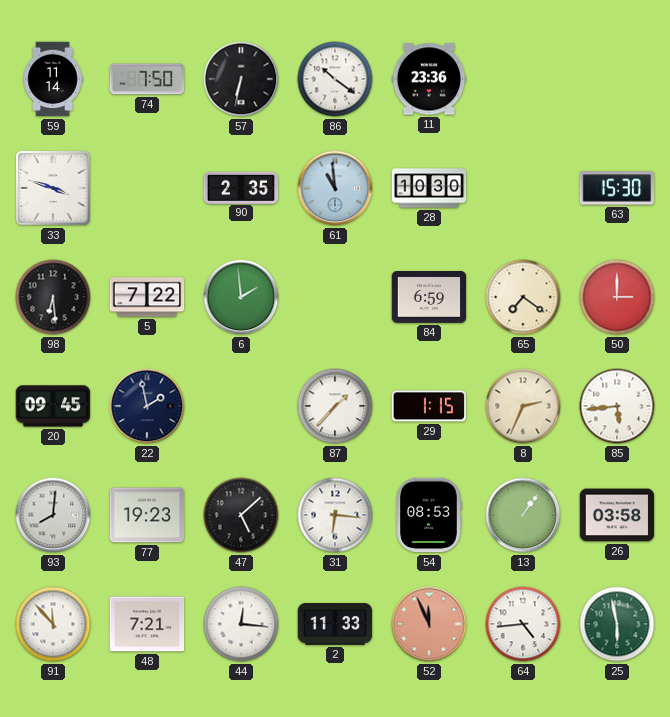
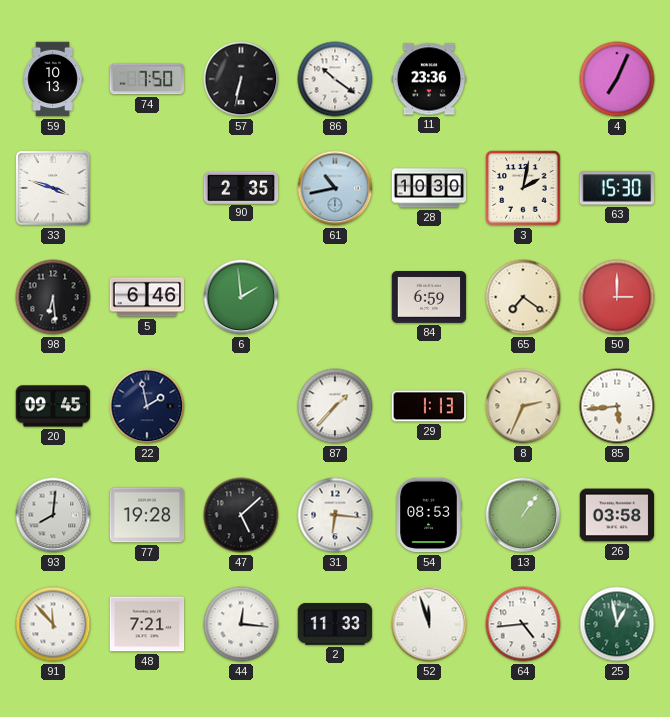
59: 11:14 -> 10:13 (53, 79)
4: none -> 7:04 (617, 79)
61: 10:59 -> 10:43 (335, 188)
3: none -> 2:02 (523, 188)
5: 7:22 -> 6:46 (147, 297)
29: 1:15 -> 1:13 (428, 406)
77: 19:23 -> 19:28 (147, 515)
52: 11:56 -> 11:57 (429, 624)
52 dial: salmon -> white (429, 624)
25: 5:58 -> 12:58 (617, 624)
